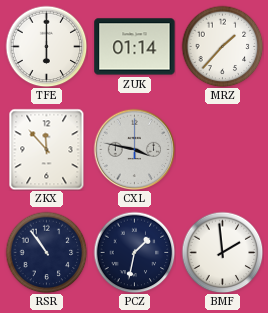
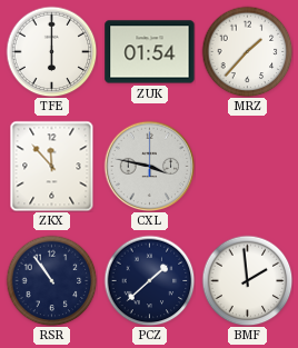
ZUK: 01:14 -> 01:54 (150, 52)
PCZ: 1:32 -> 1:38 (149, 280)
